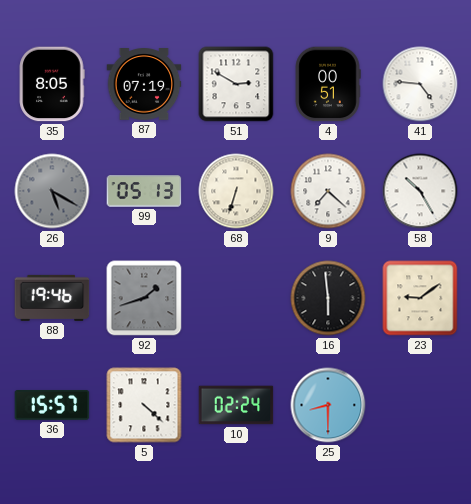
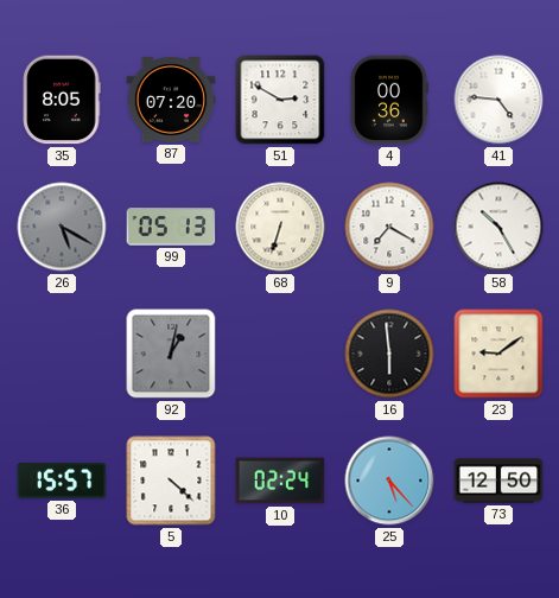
87: 07:19 -> 07:20 (171, 101)
4: 00:51 -> 00:36 (389, 100)
9: 7:22 -> 7:20 (389, 227)
88: 19:46 -> none (52, 298)
92: 1:42 -> 1:02 (171, 354)
25: 8:30 -> 5:23 (389, 481)
73: none -> 12:50 (498, 481)
